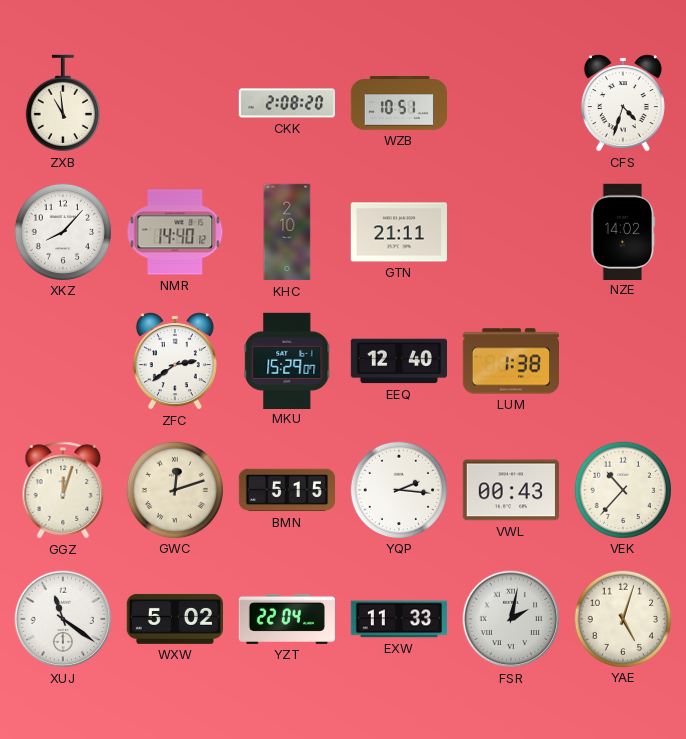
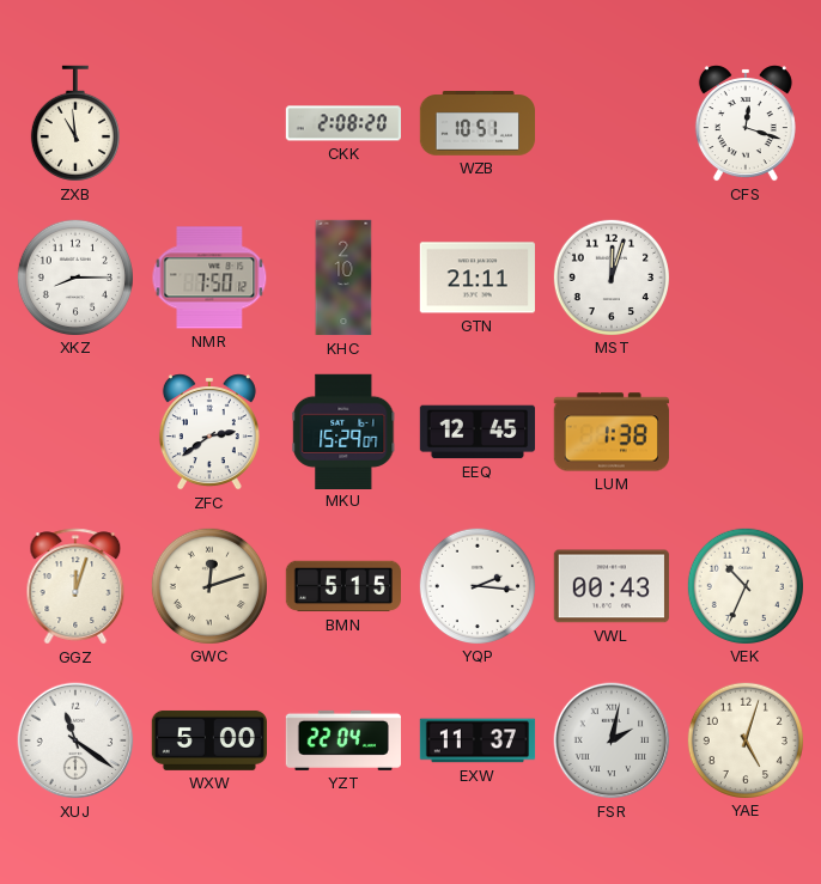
CFS: 4:33 -> 12:18 (746, 123)
XKZ: 8:07 -> 8:15 (74, 276)
NMR: 14:40 -> 7:50 (209, 278)
MST: none -> 12:03 (610, 276)
NZE: 14:02 -> none (623, 231)
EEQ: 12:40 -> 12:45 (476, 432)
VEK: 10:37 -> 10:34 (744, 585)
WXW: 5:02 -> 5:00 (208, 740)
EXW: 11:33 -> 11:37 (478, 740)
